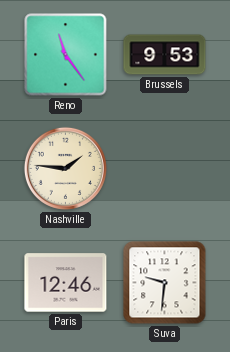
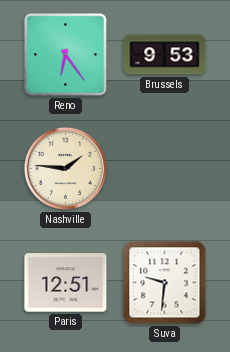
Reno: 11:24 -> 6:24 (66, 55)
Paris: 12:46 -> 12:51 (66, 283)
